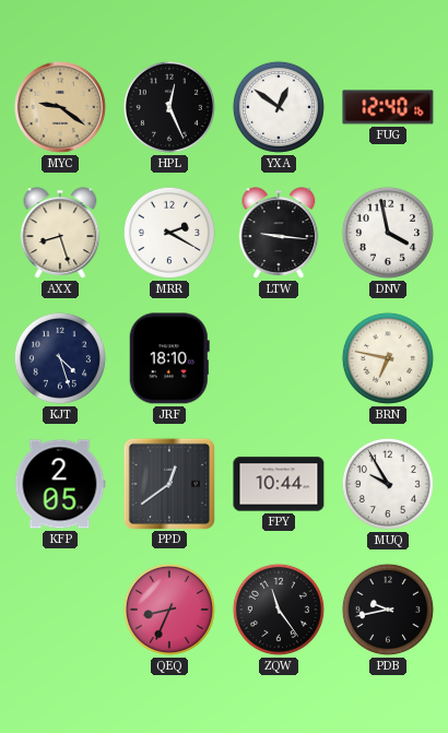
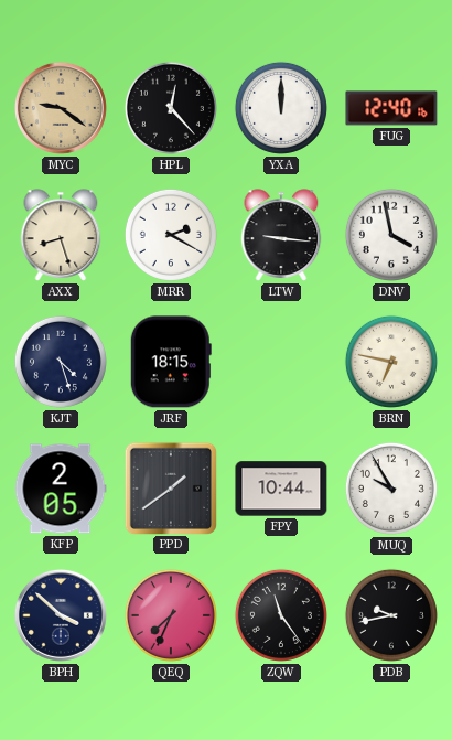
HPL: 12:26 -> 12:23 (171, 108)
YXA: 12:51 -> 12:00 (281, 108)
JRF: 18:10 -> 18:15 (171, 362)
PPD: 12:39 -> 1:39 (170, 487)
BPH: none -> 3:52 (61, 615)
QEQ: 8:34 -> 7:34 (171, 615)
